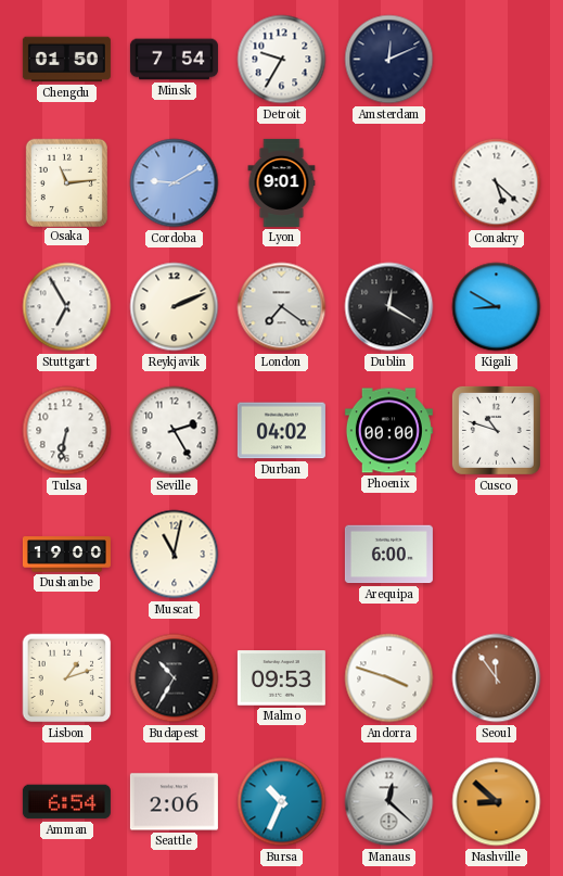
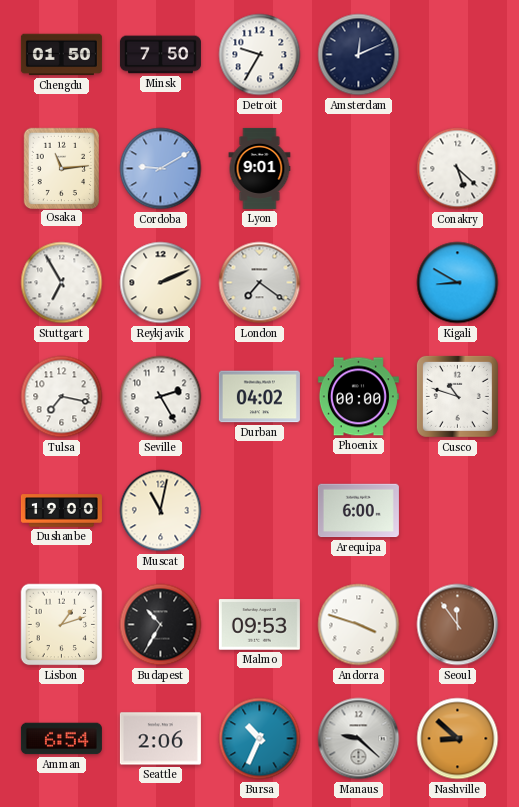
Minsk: 7:54 -> 7:50 (160, 55)
Dublin: 12:20 -> none (389, 307)
Tulsa: 6:32 -> 7:17 (62, 397)
Manaus: 12:22 -> 9:22 (359, 739)
